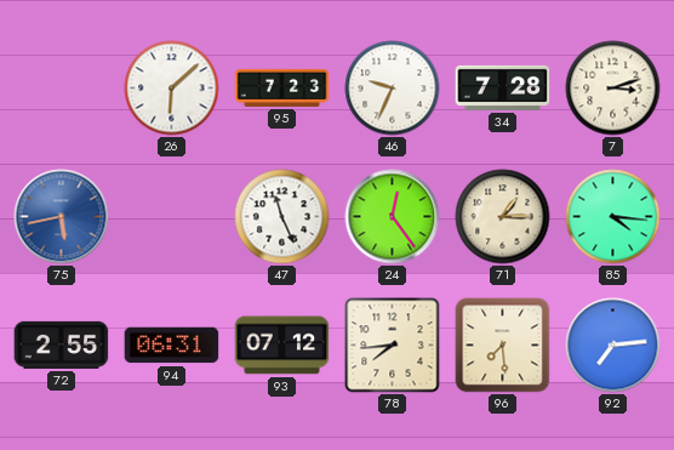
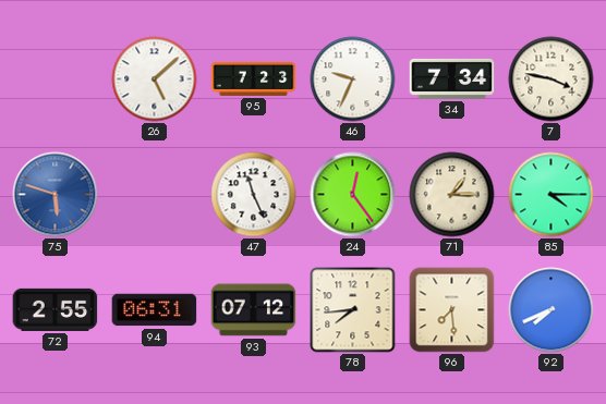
26: 6:08 -> 5:08 (155, 79)
34: 7:28 -> 7:34 (452, 78)
7: 3:12 -> 3:47 (552, 79)
75: 5:43 -> 5:48 (56, 195)
85: 4:16 -> 4:15 (552, 195)
92: 7:14 -> 7:41 (552, 310)
